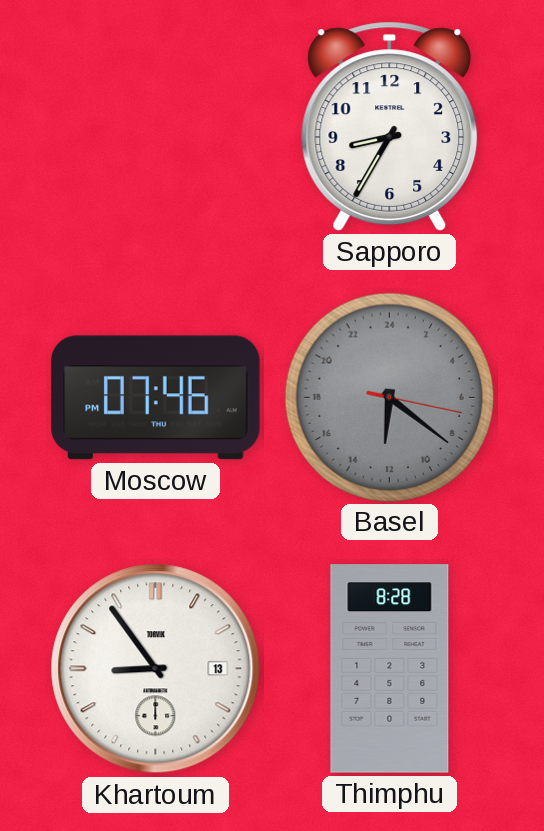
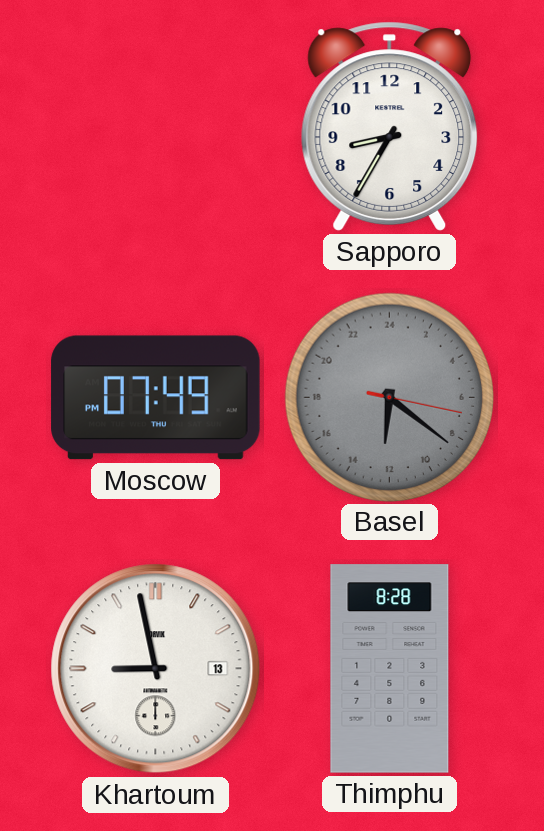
Moscow: 07:46 -> 07:49 (156, 398)
Khartoum: 8:54 -> 8:58 (156, 669)
